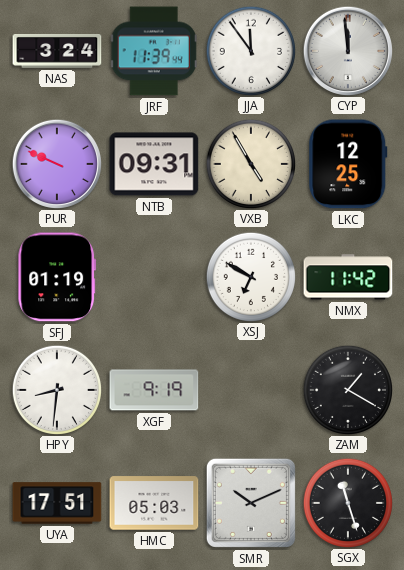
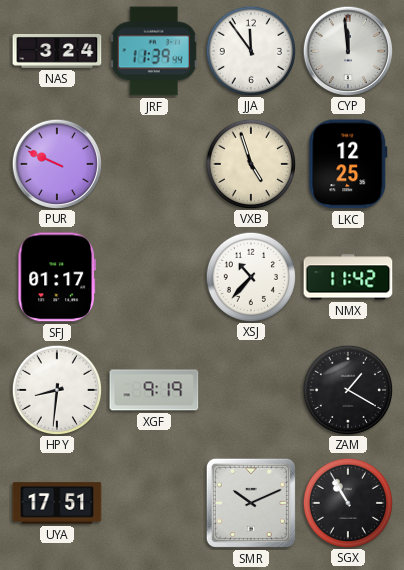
NTB: 09:31 -> none (154, 164)
VXB: 4:55 -> 4:57 (250, 163)
SFJ: 01:19 -> 01:17 (57, 277)
XSJ: 6:50 -> 10:37 (250, 276)
HMC: 05:03 -> none (154, 503)
SGX: 11:27 -> 10:55 (347, 502)
